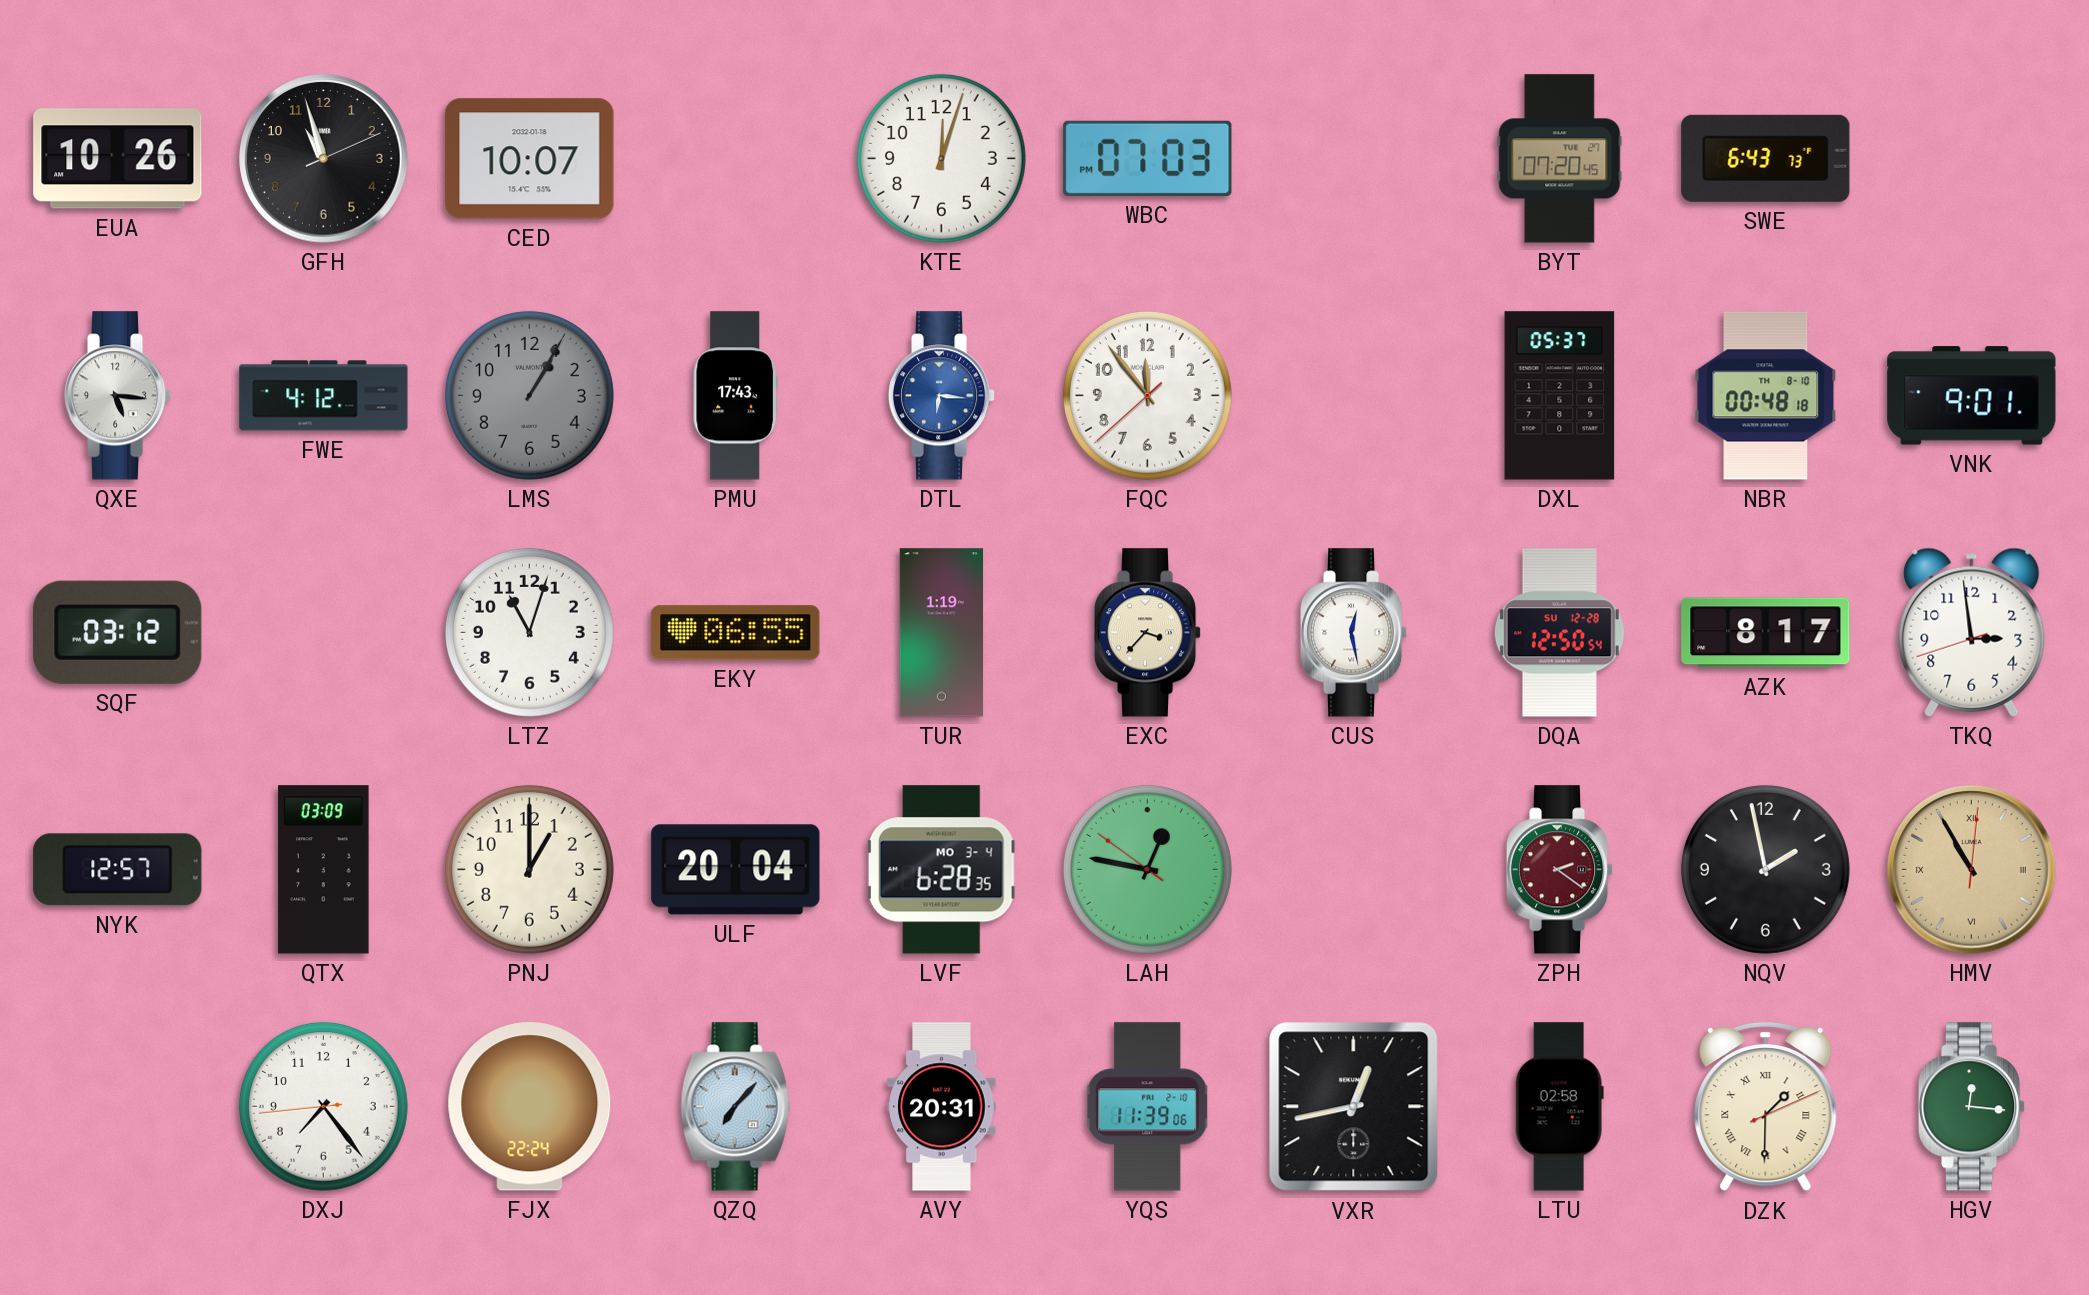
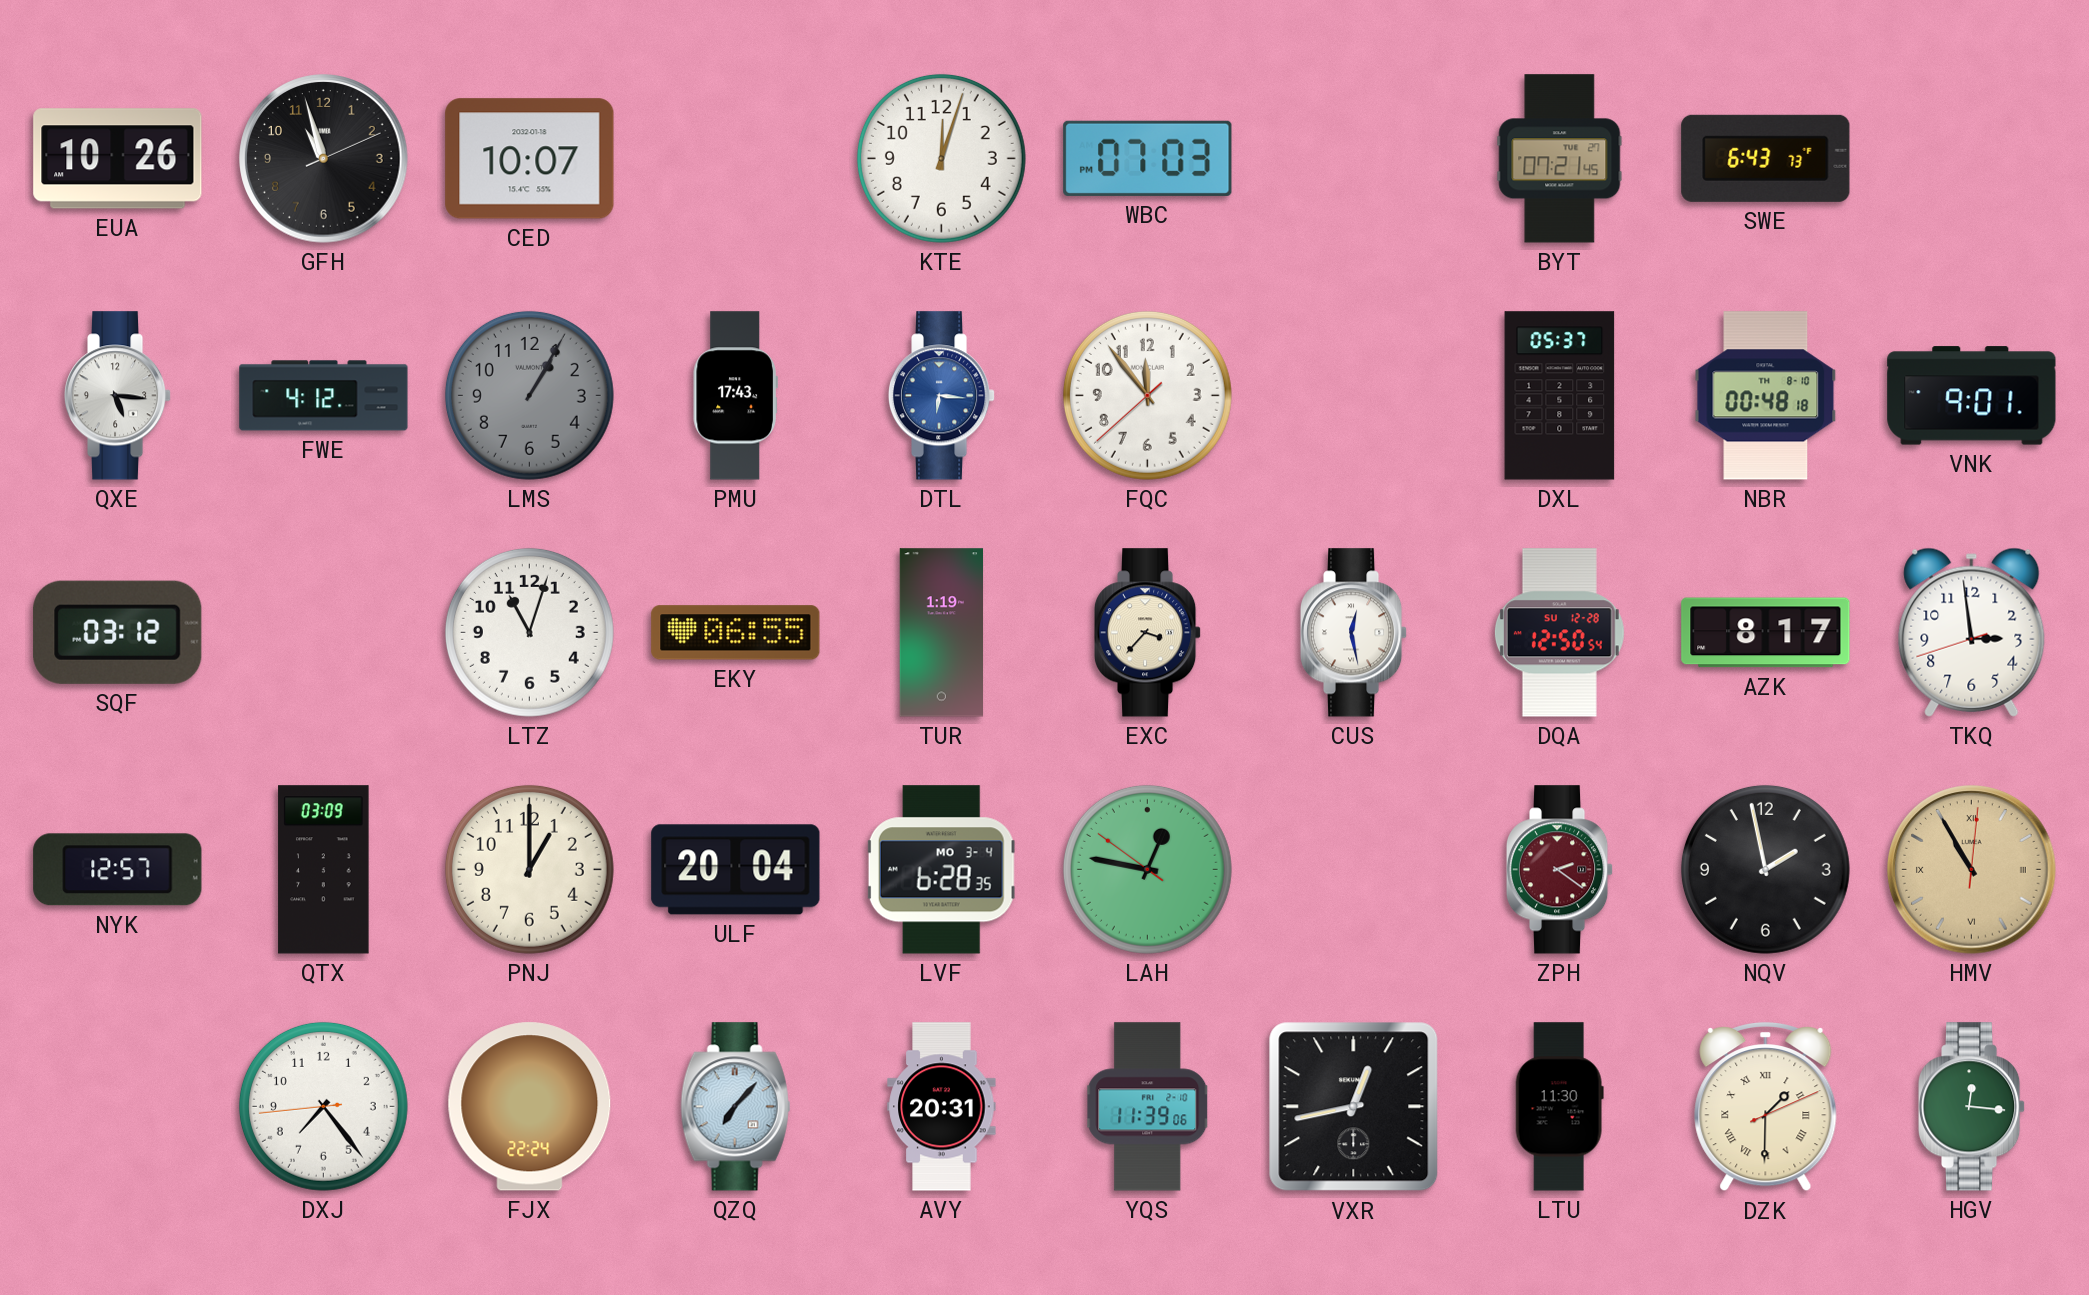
BYT: 07:20 -> 07:21 (1560, 159)
LTU: 02:58 -> 11:30 (1559, 1107)
